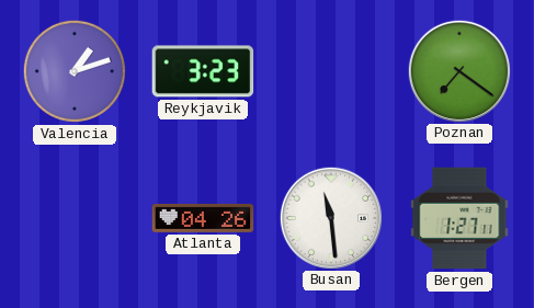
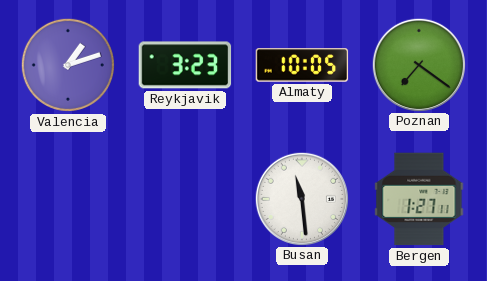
Almaty: none -> 10:05 (302, 65)
Atlanta: 04:26 -> none (203, 218)
